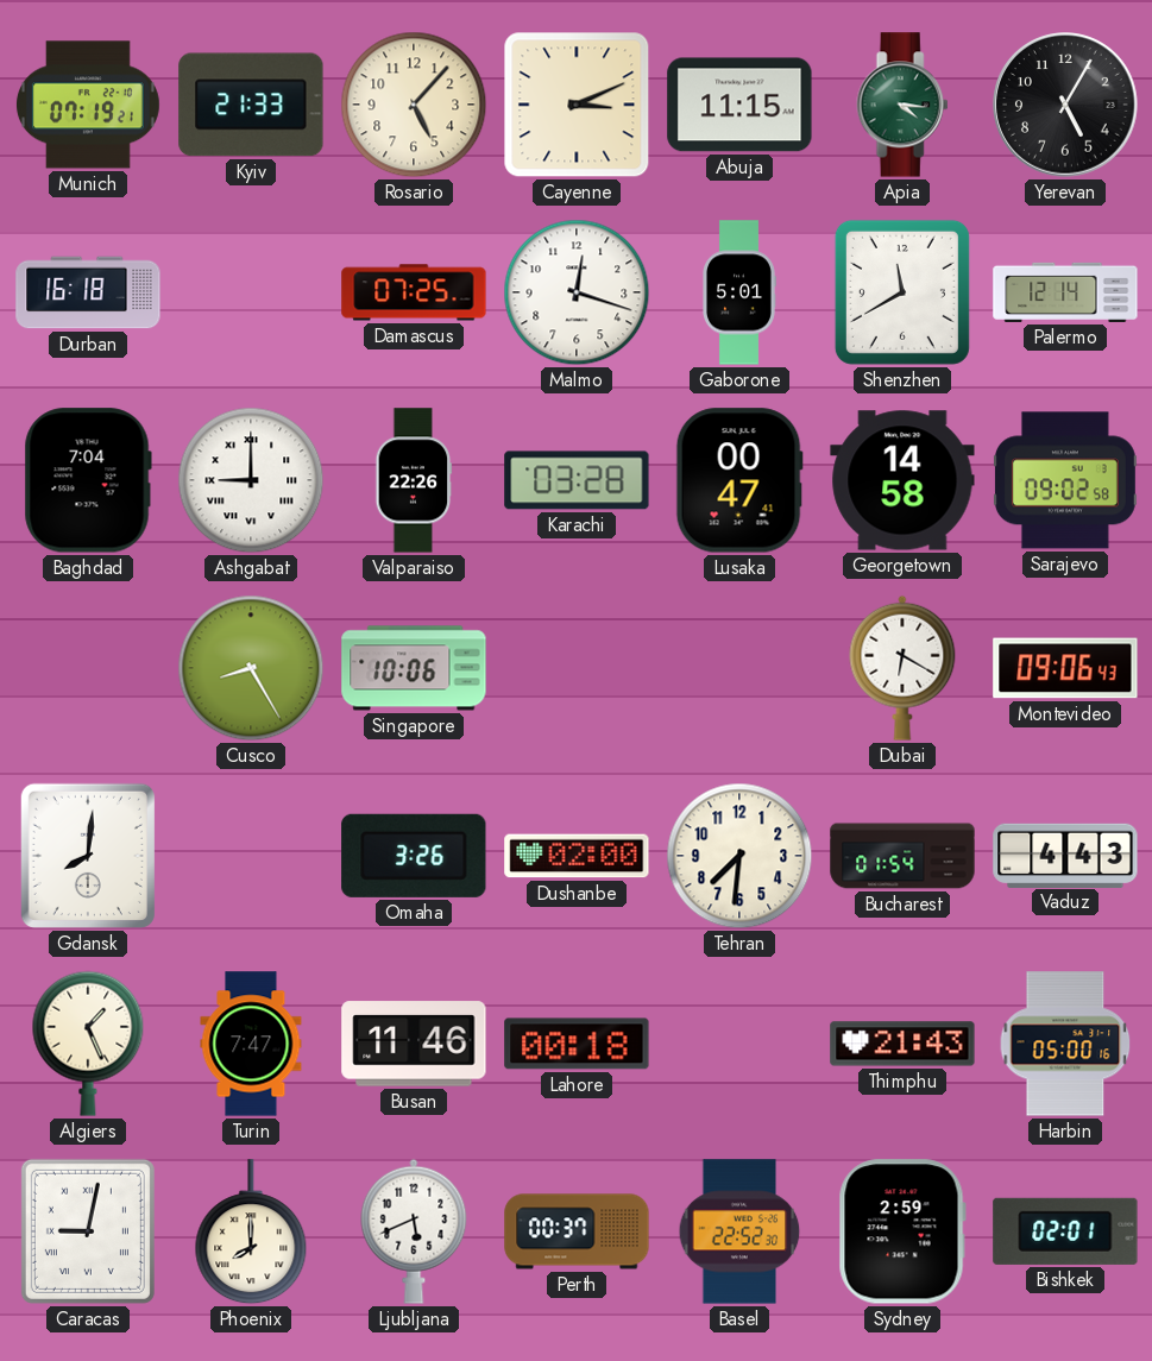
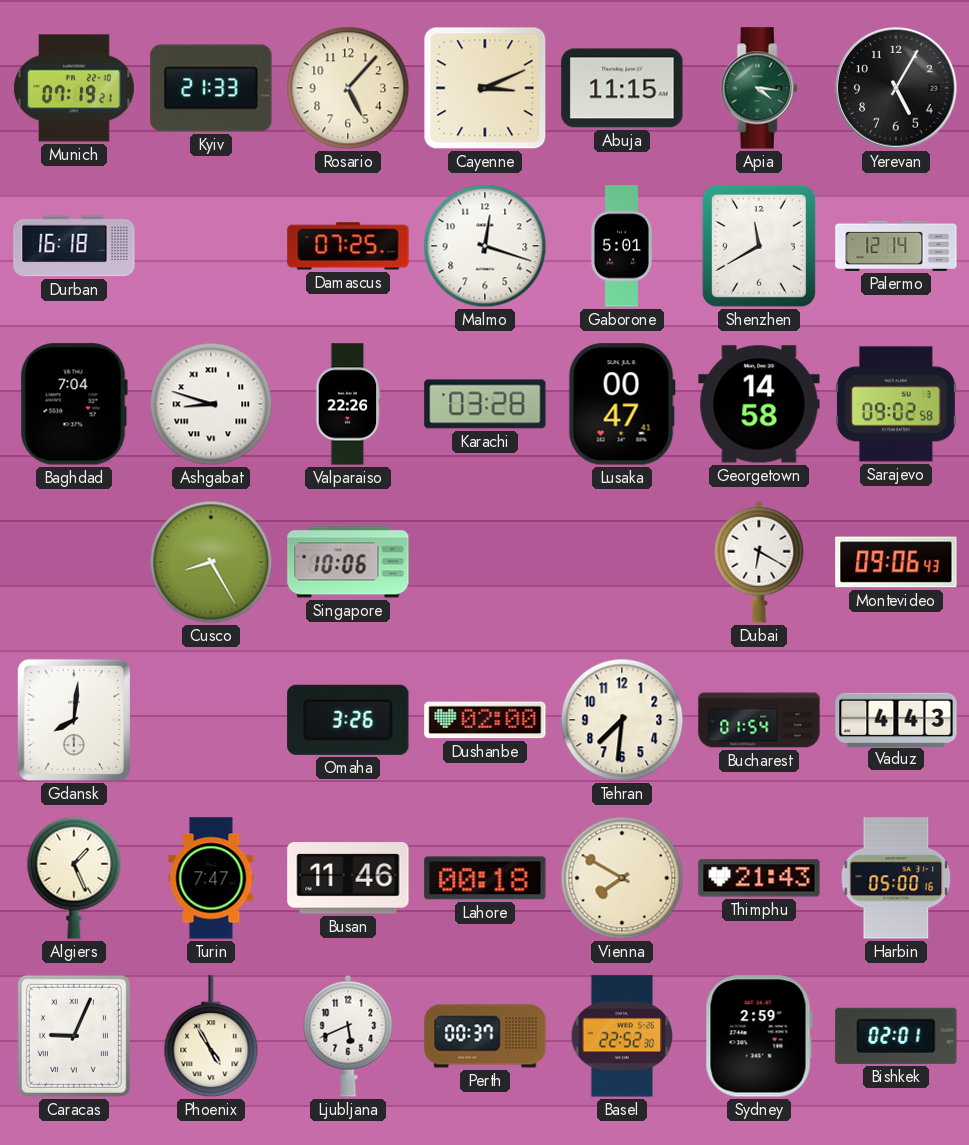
Ashgabat: 9:00 -> 8:48 (211, 404)
Vienna: none -> 7:50 (622, 878)
Caracas: 9:02 -> 9:04 (74, 1036)
Phoenix: 8:00 -> 4:55 (211, 1037)
